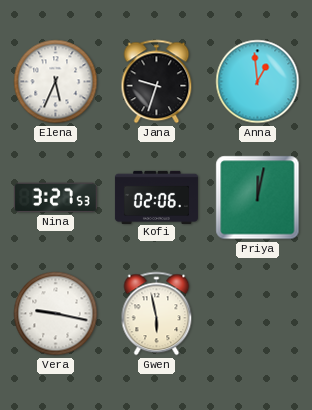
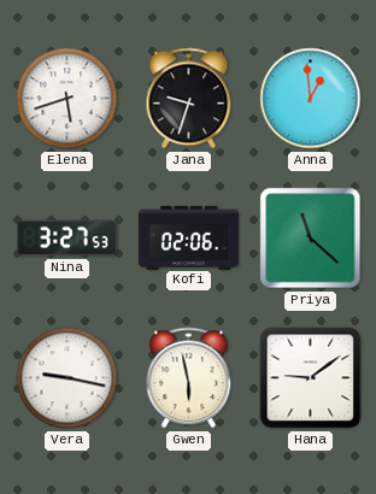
Elena: 5:34 -> 5:42 (67, 99)
Priya: 12:02 -> 11:22 (311, 239)
Hana: none -> 9:09 (311, 378)
